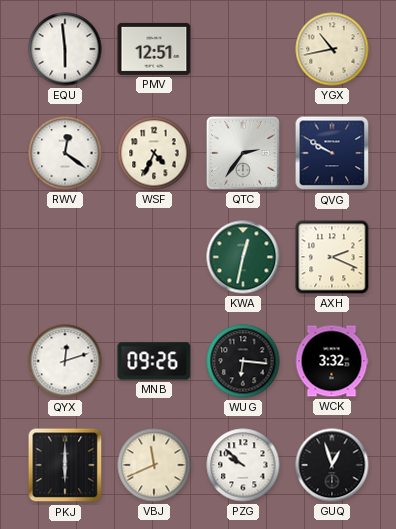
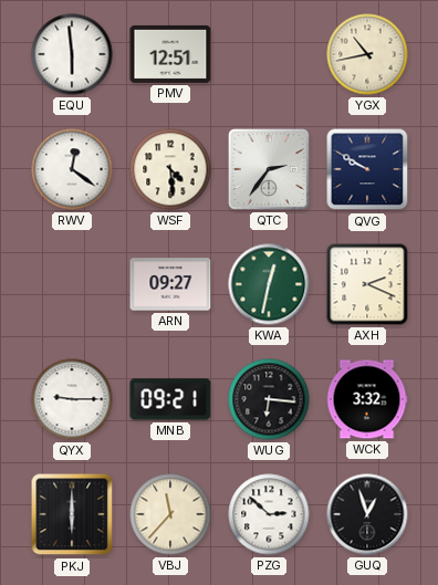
WSF: 4:34 -> 4:29 (170, 169)
ARN: none -> 09:27 (170, 284)
QYX: 12:12 -> 9:15 (72, 399)
MNB: 09:26 -> 09:21 (170, 399)
VBJ: 11:41 -> 11:37 (170, 514)
PZG: 9:52 -> 2:52 (269, 514)
